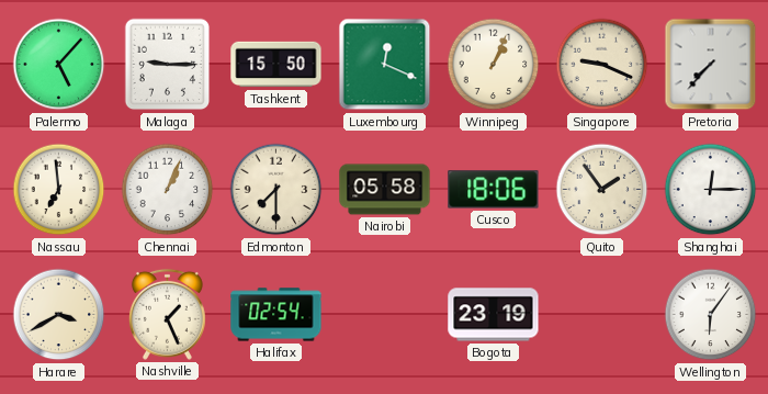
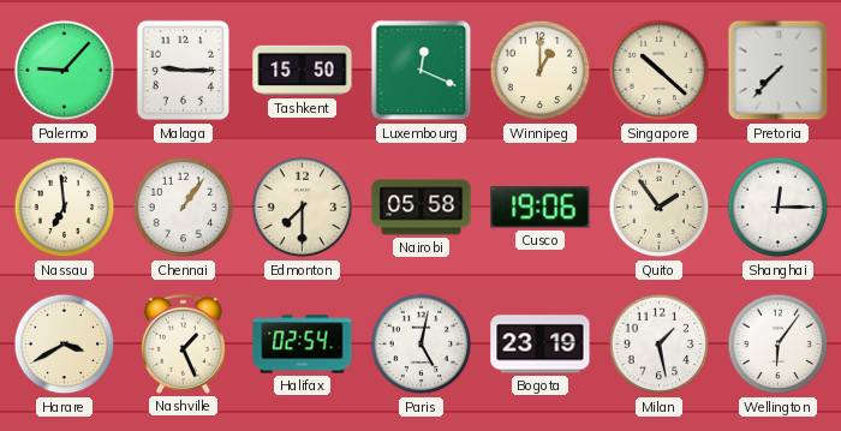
Palermo: 5:07 -> 9:07 (65, 71)
Winnipeg: 1:04 -> 1:00 (541, 71)
Singapore: 9:19 -> 10:22 (660, 71)
Chennai: 1:04 -> 1:06 (184, 208)
Cusco: 18:06 -> 19:06 (541, 208)
Paris: none -> 5:02 (422, 345)
Milan: none -> 1:28 (660, 345)
